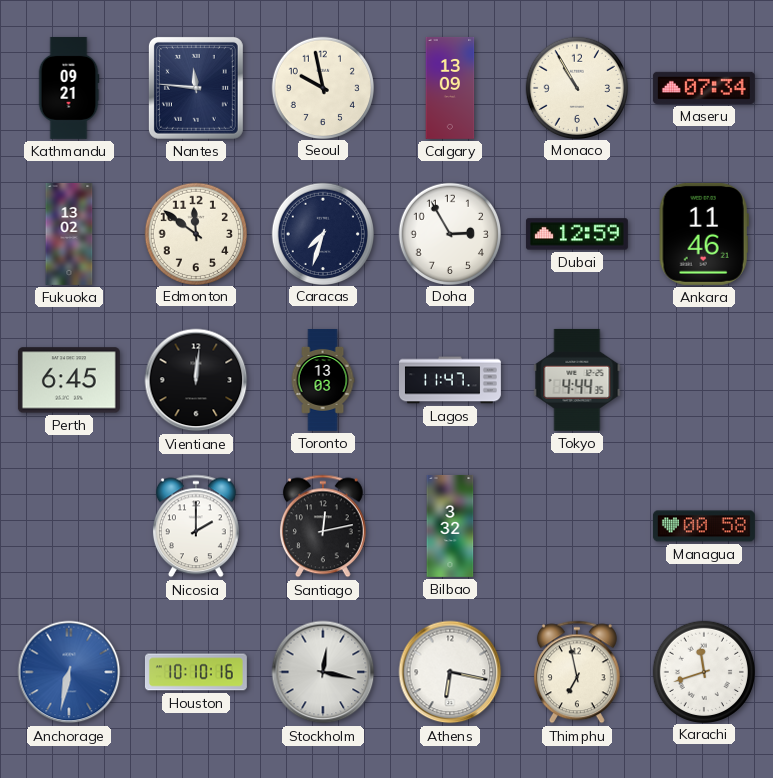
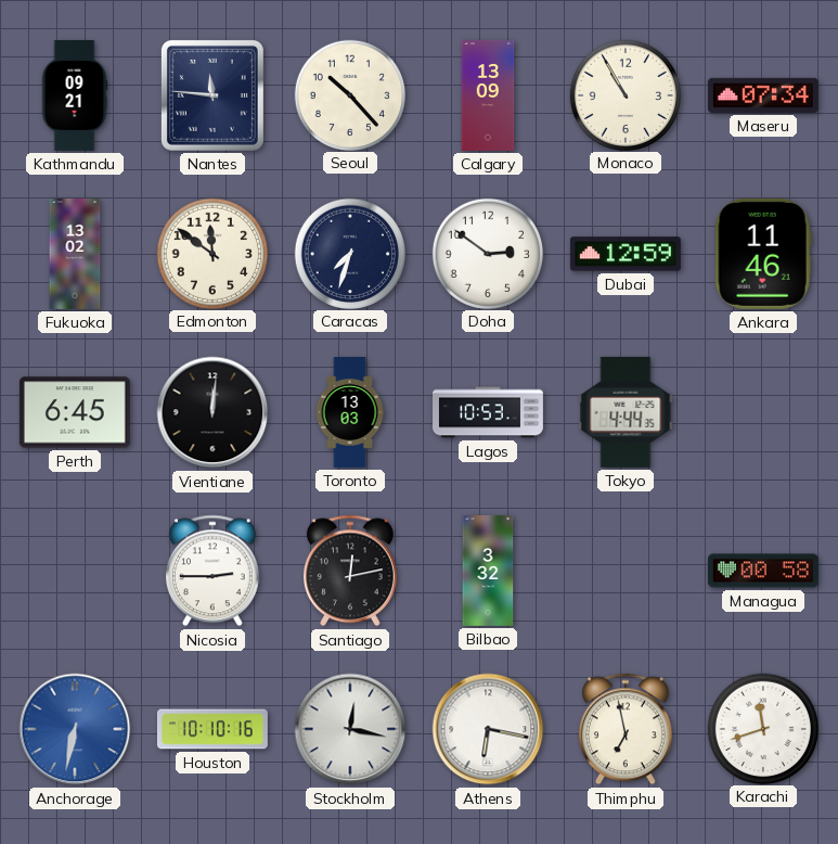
Seoul: 9:58 -> 10:23 (349, 94)
Doha: 2:55 -> 2:51 (487, 253)
Lagos: 11:47 -> 10:53 (489, 412)
Nicosia: 2:00 -> 2:45 (212, 571)
